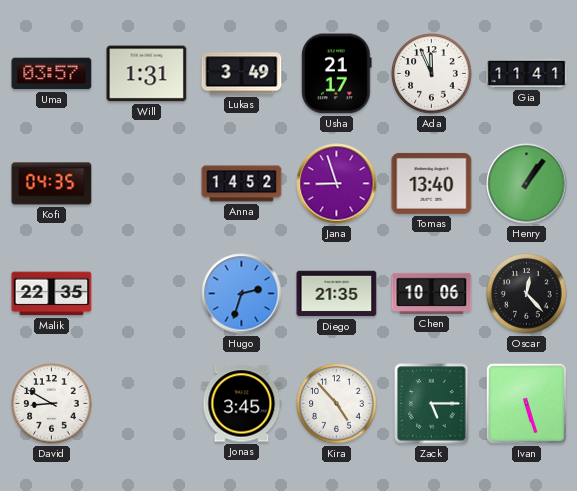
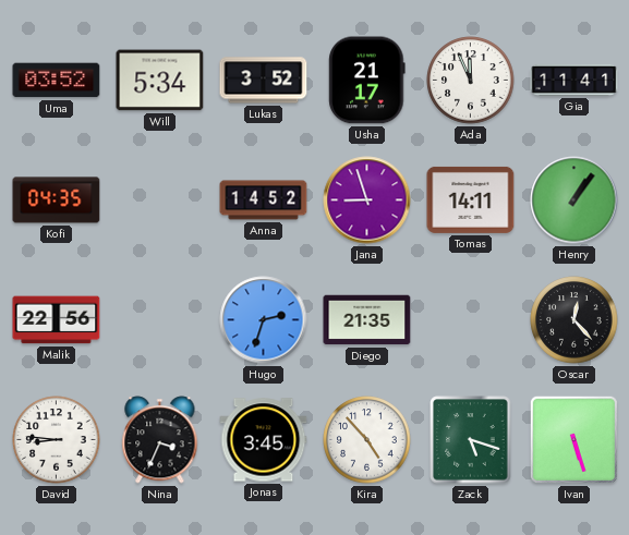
Uma: 03:57 -> 03:52 (57, 81)
Will: 1:31 -> 5:34 (160, 81)
Lukas: 3:49 -> 3:52 (264, 81)
Tomas: 13:40 -> 14:11 (471, 199)
Malik: 22:35 -> 22:56 (57, 320)
Chen: 10:06 -> none (432, 293)
David: 8:50 -> 8:46 (57, 440)
Nina: none -> 3:34 (160, 440)
Zack: 5:15 -> 5:18 (471, 440)
